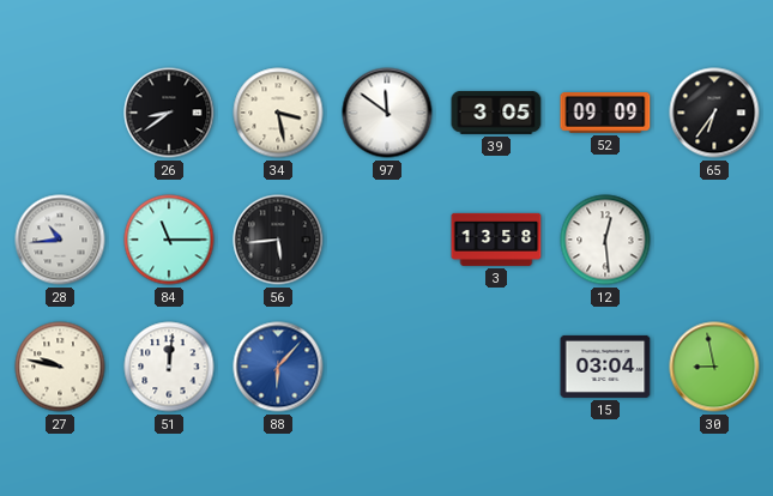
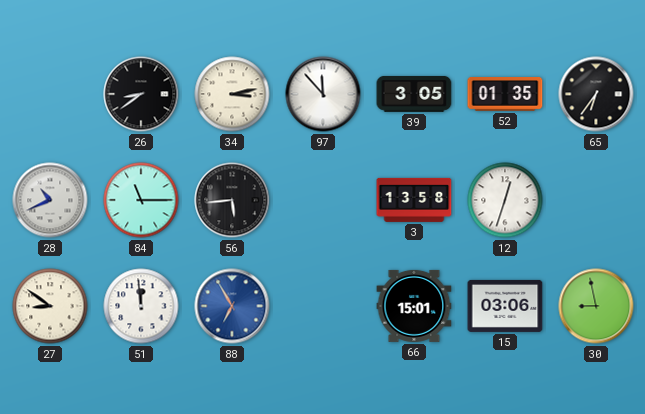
34: 3:28 -> 3:13 (232, 94)
97: 11:51 -> 11:53 (323, 94)
52: 09:09 -> 01:35 (505, 94)
28: 10:44 -> 10:41 (50, 200)
12: 12:29 -> 12:33 (505, 200)
27: 9:47 -> 8:51 (50, 306)
51: 12:01 -> 11:59 (141, 306)
88: 6:07 -> 6:55 (232, 306)
66: none -> 15:01 (414, 306)
15: 03:04 -> 03:06 (505, 306)
